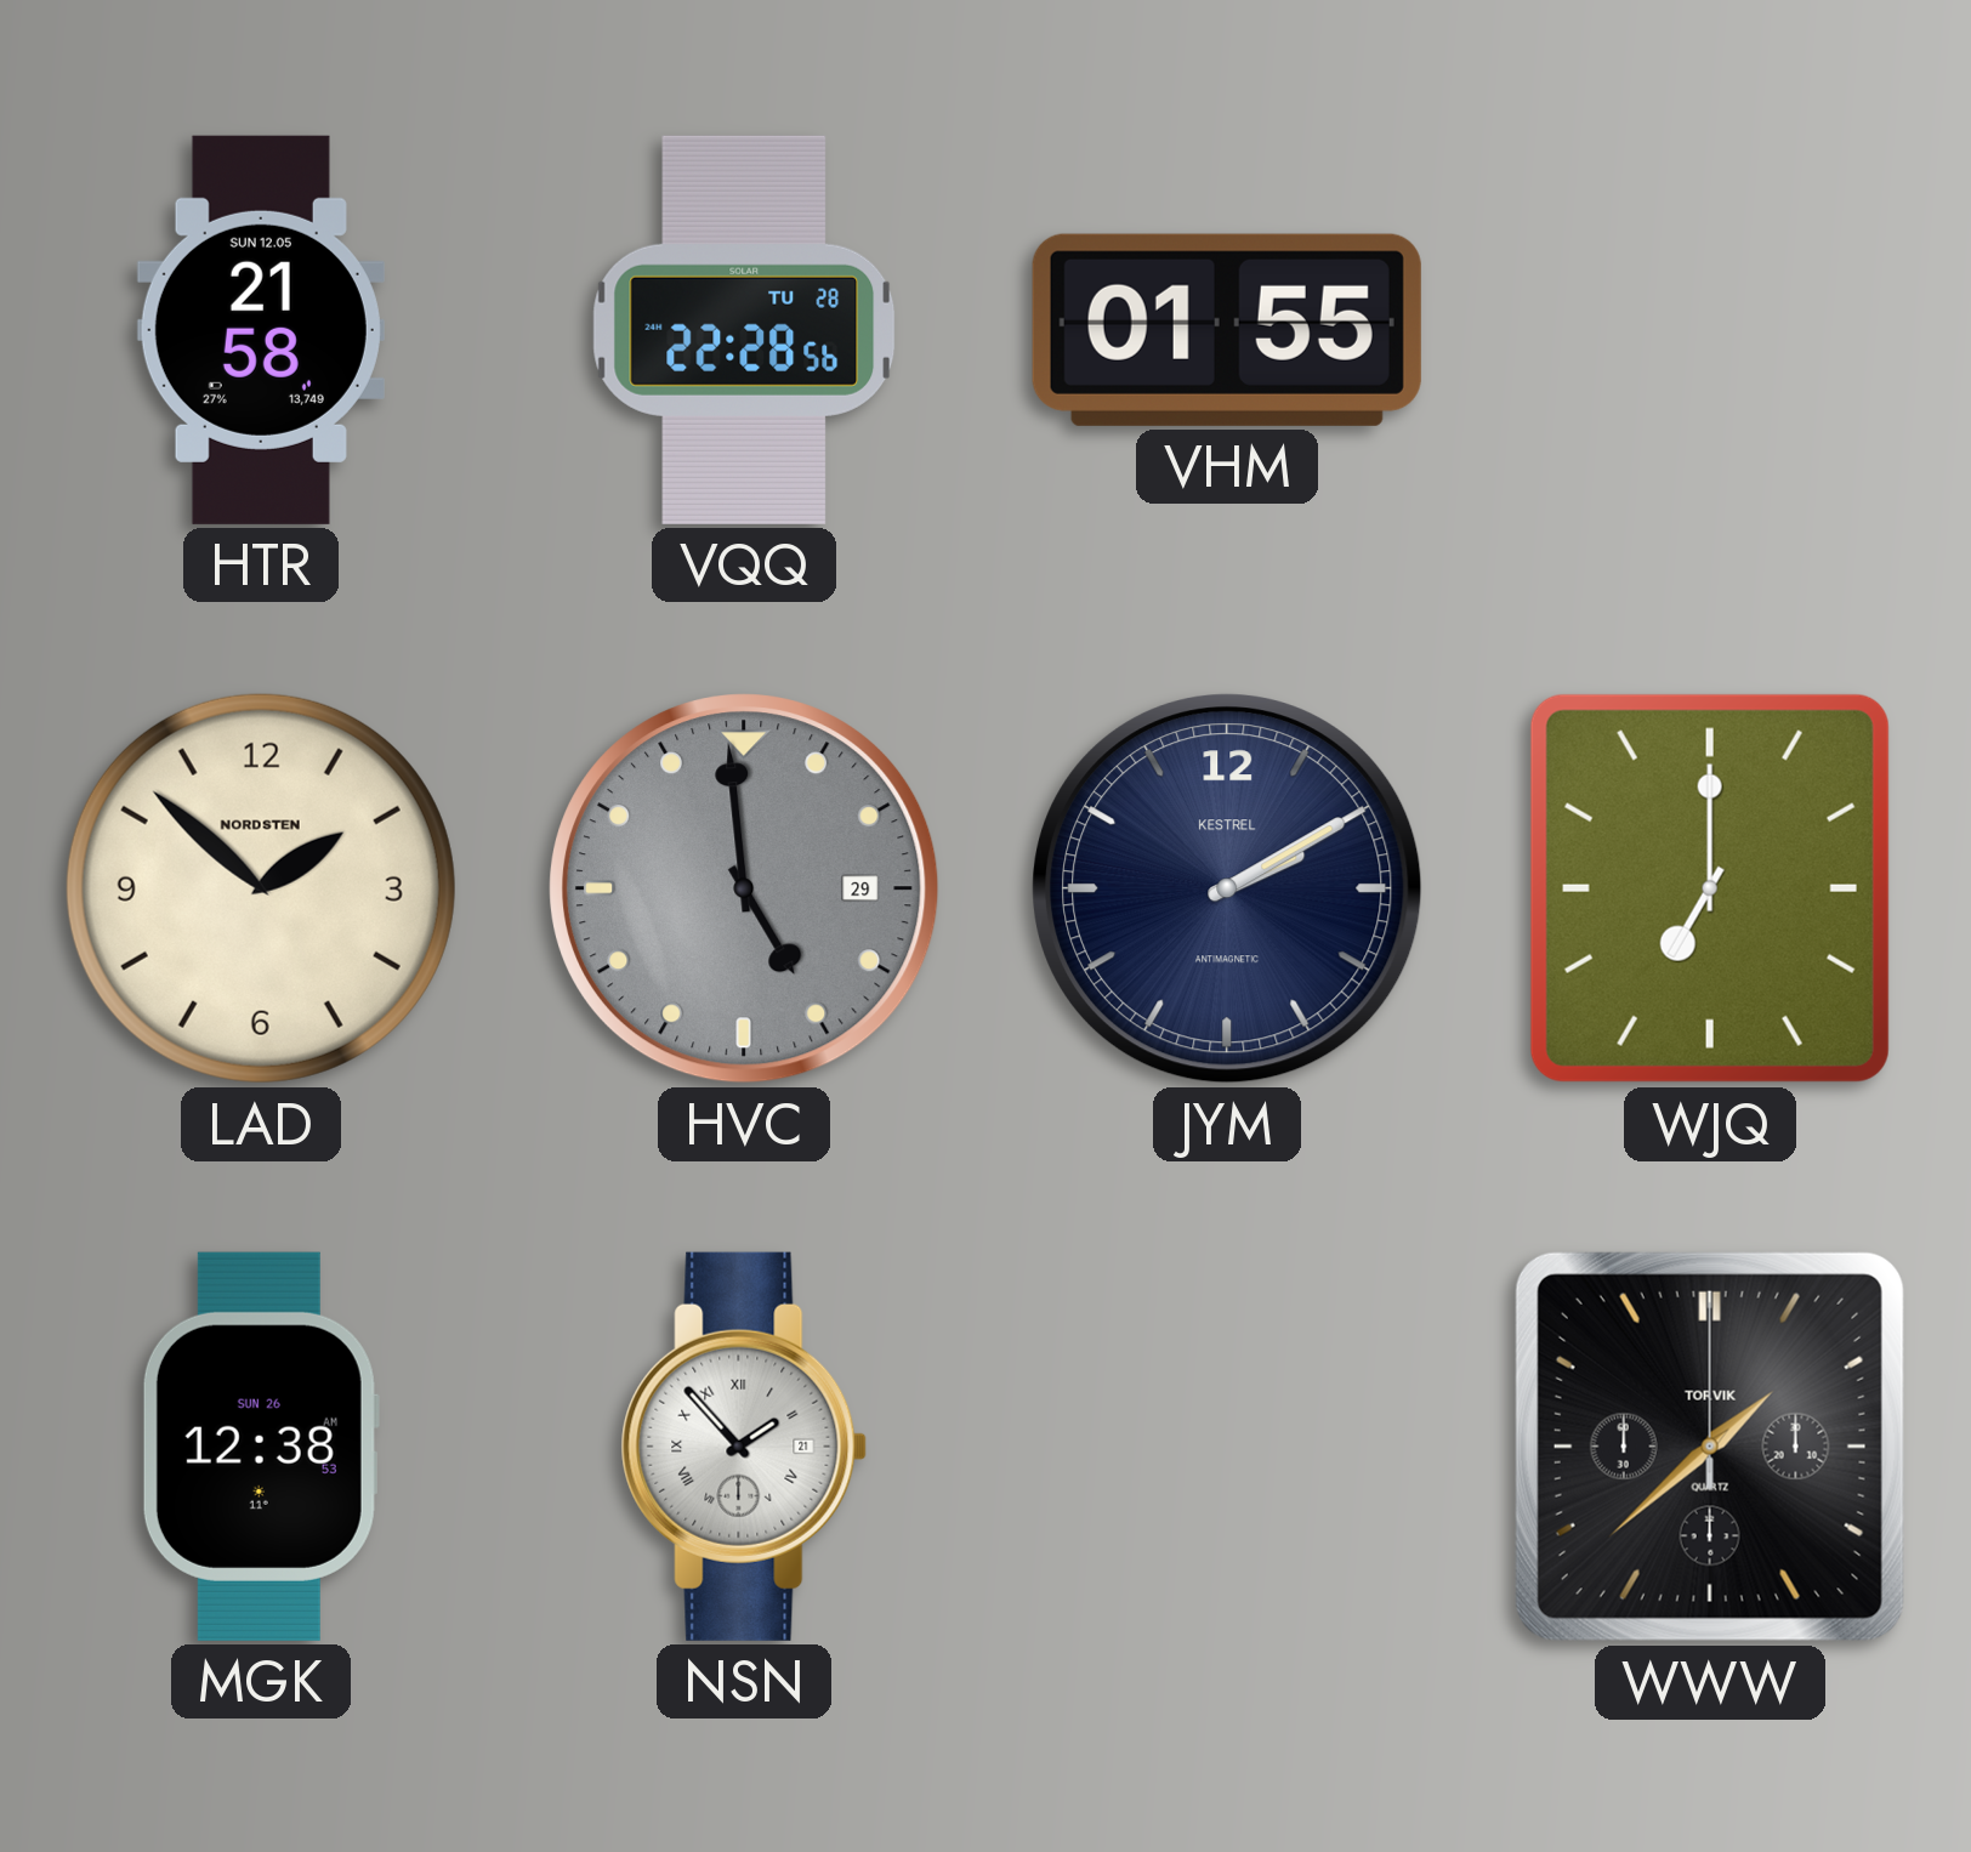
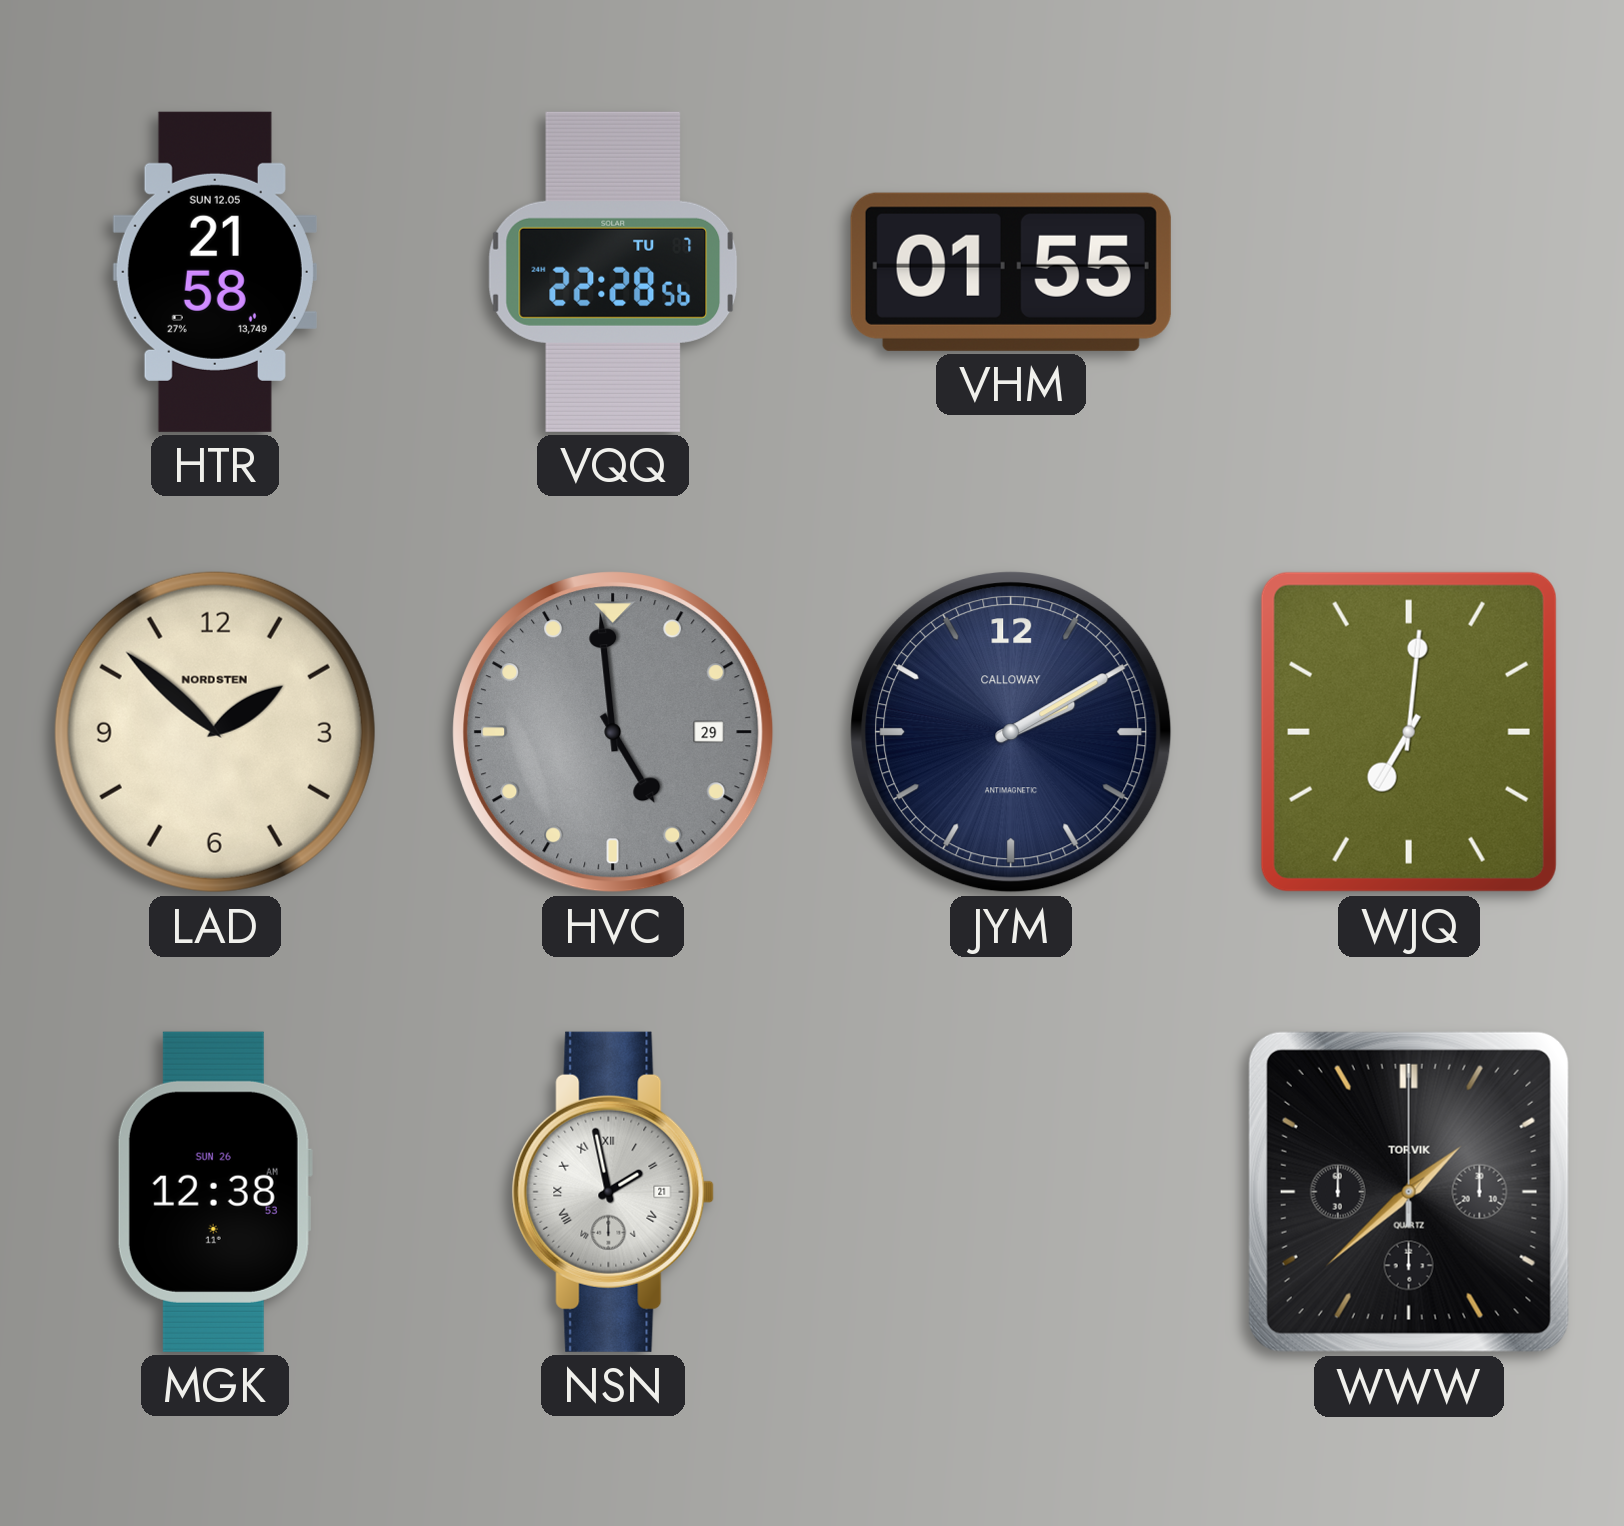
VQQ date: TU 28 -> TU 7 (613, 272)
JYM brand: KESTREL -> CALLOWAY (1011, 732)
WJQ: 7:00 -> 7:01 (1409, 732)
NSN: 1:53 -> 1:58 (613, 1192)
